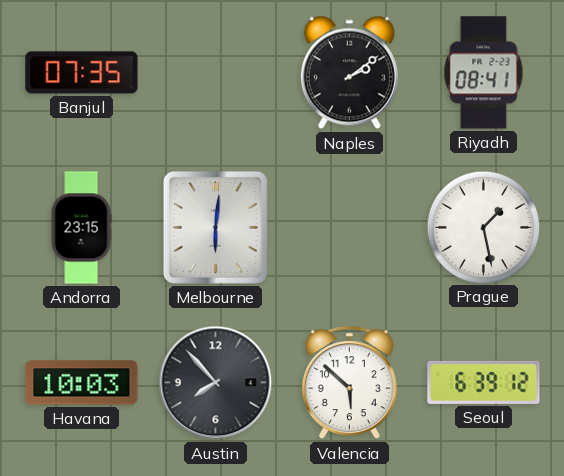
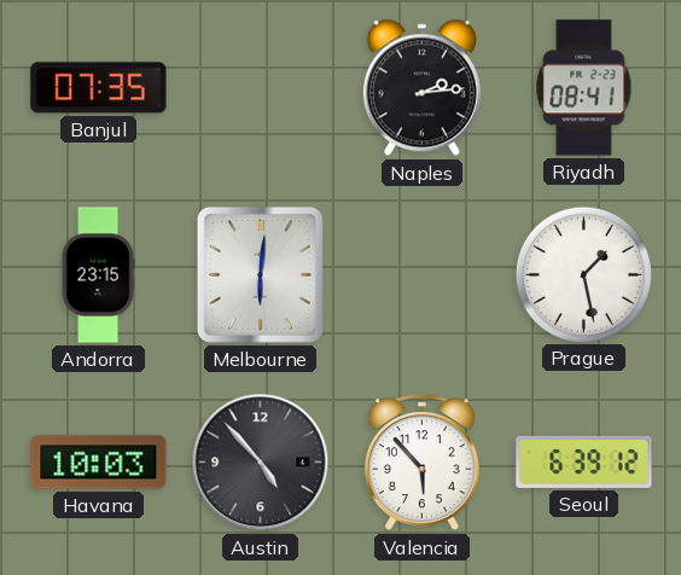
Naples: 2:09 -> 2:14 (421, 88)
Austin: 7:53 -> 4:53 (261, 463)
Valencia: 5:52 -> 5:53 (421, 463)
